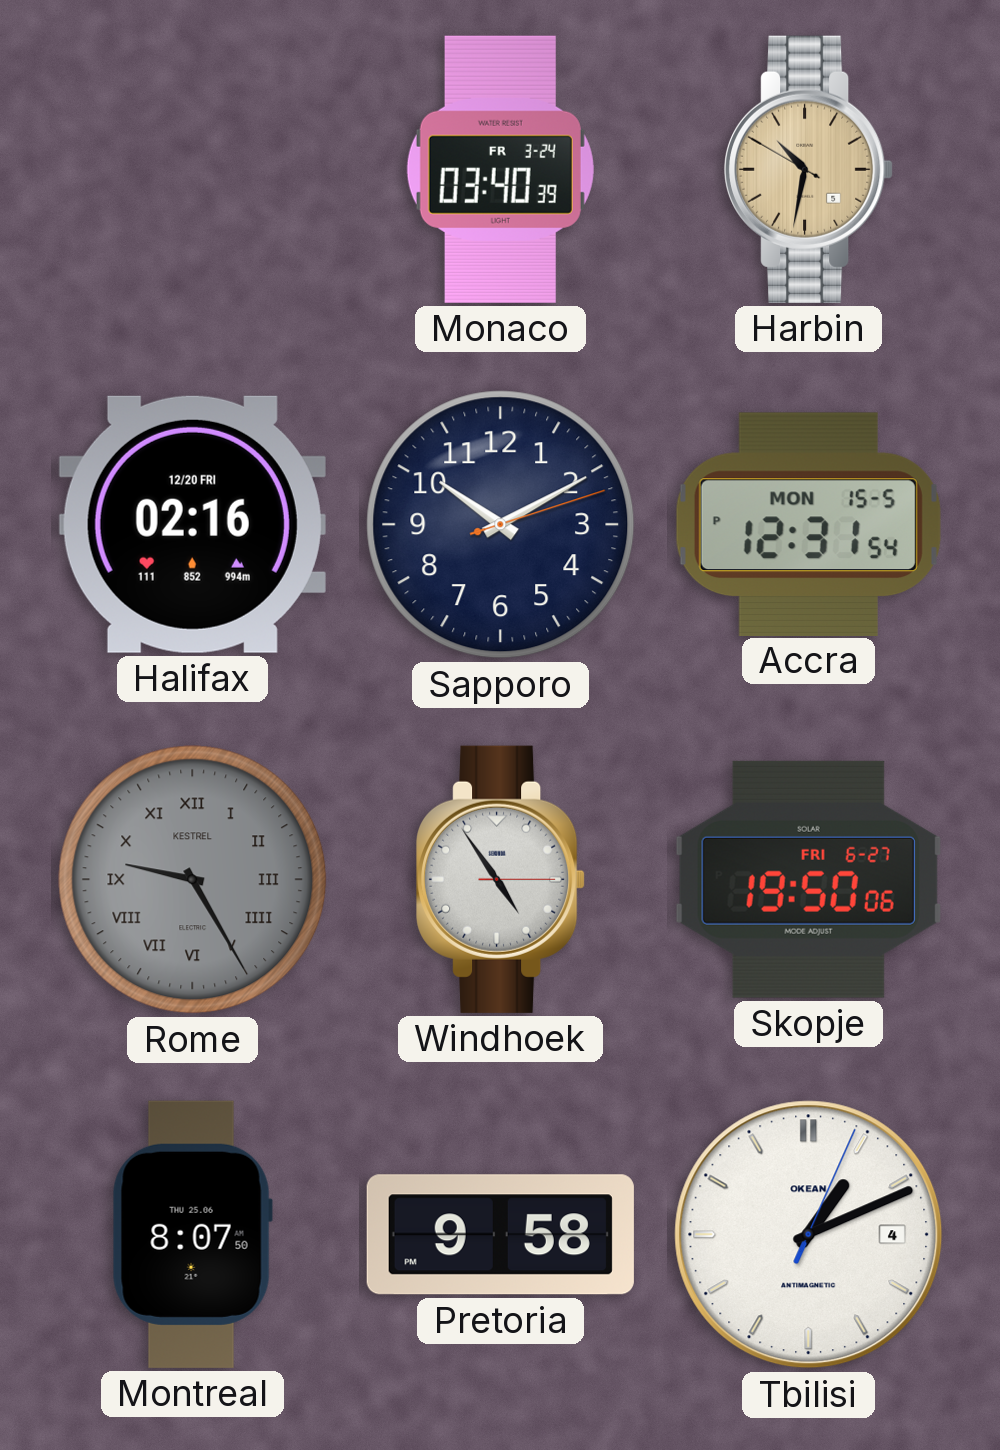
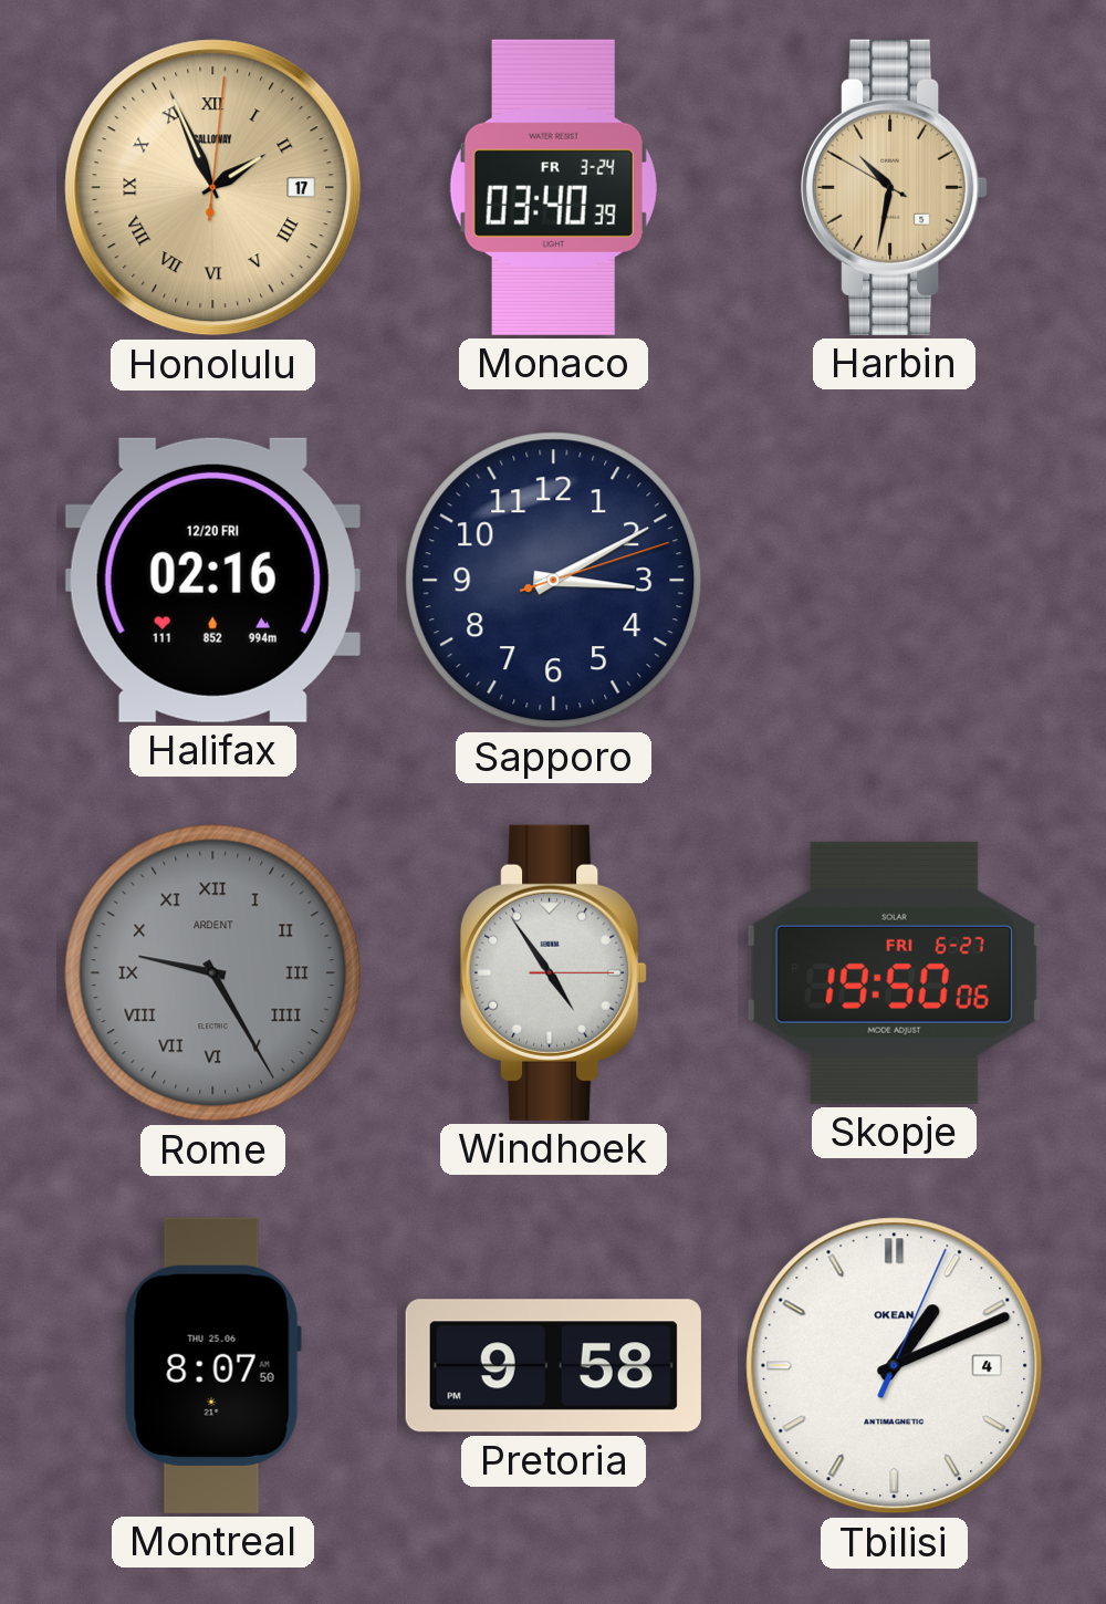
Honolulu: none -> 1:56 (213, 188)
Sapporo: 10:10 -> 3:10 (554, 581)
Accra: 12:31 -> none (808, 524)
Rome brand: KESTREL -> ARDENT (213, 973)
